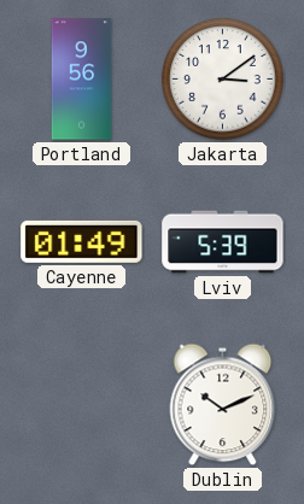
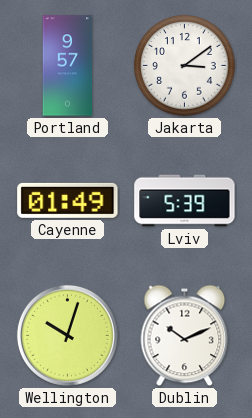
Portland: 9:56 -> 9:57 (68, 66)
Wellington: none -> 10:03 (67, 335)
